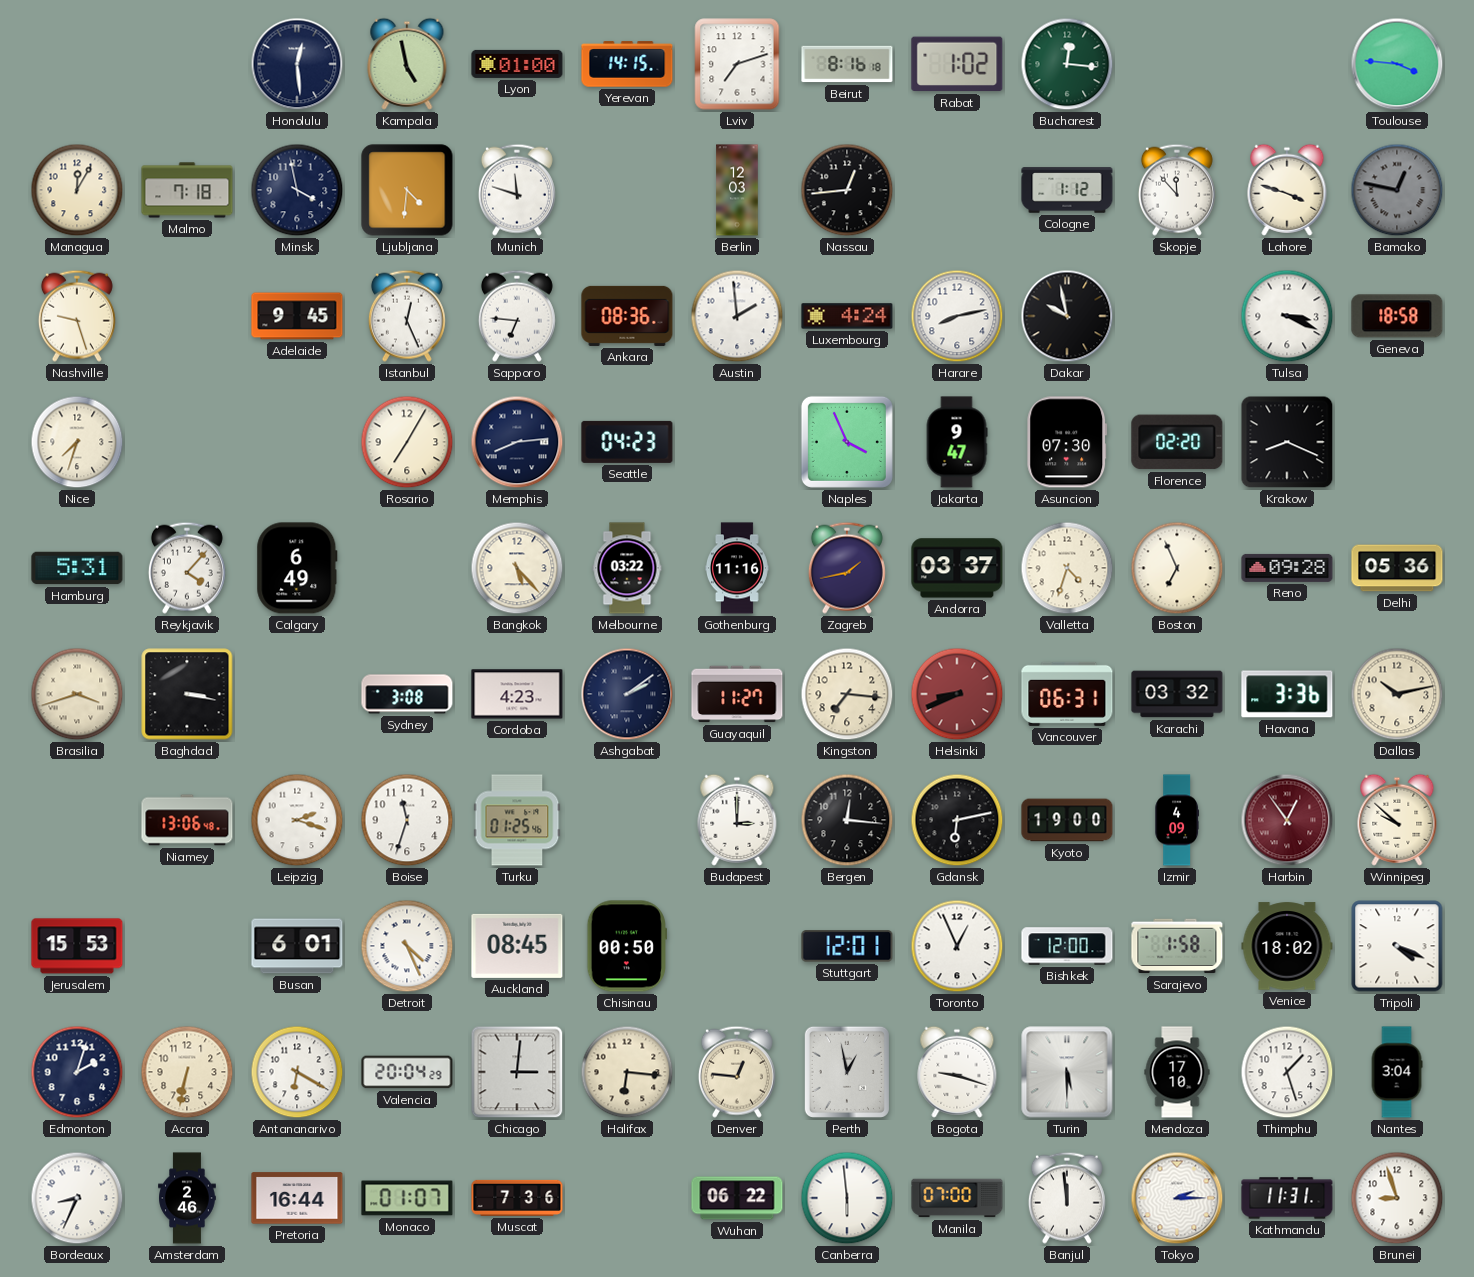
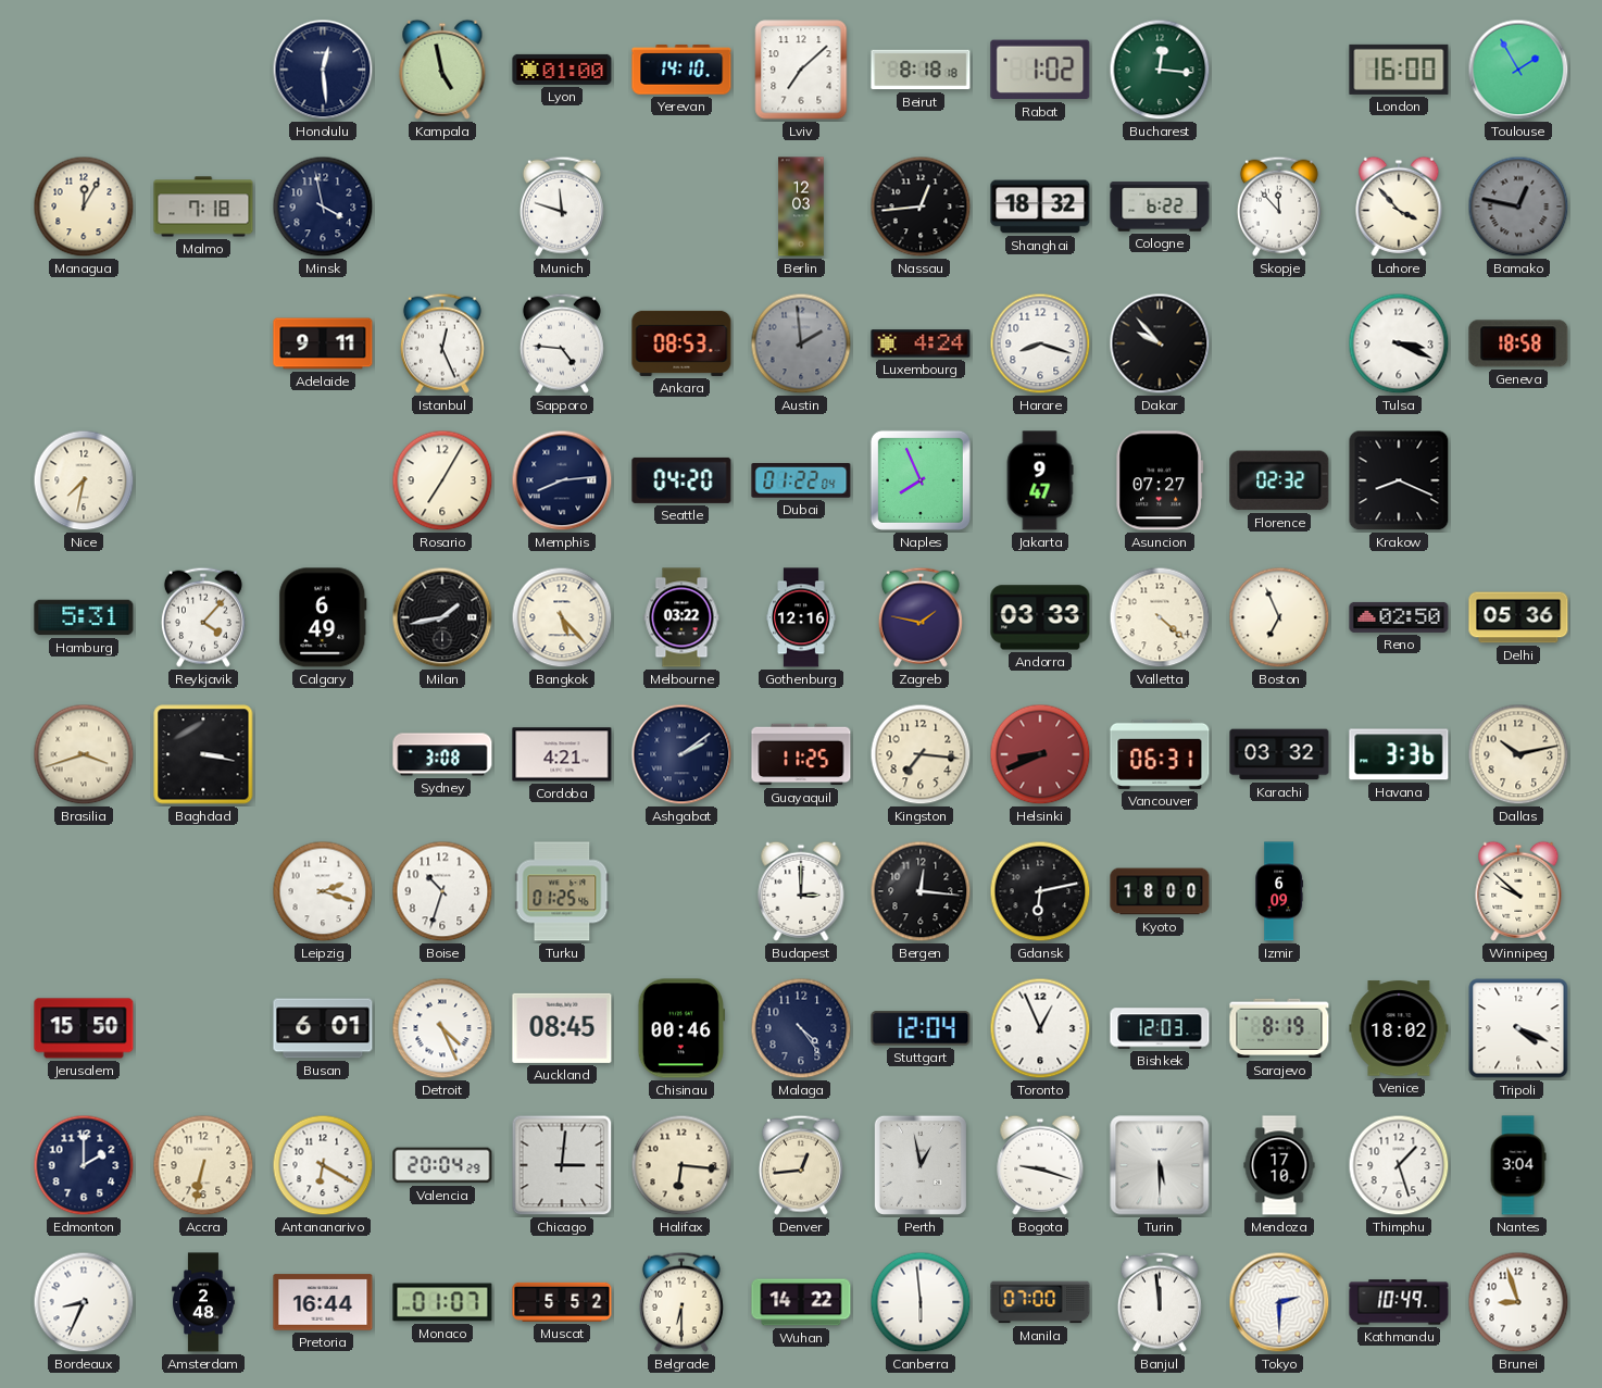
Yerevan: 14:15 -> 14:10 (681, 70)
Lviv: 7:12 -> 7:08 (801, 70)
Beirut: 8:16 -> 8:18 (921, 70)
London: none -> 16:00 (1399, 70)
Toulouse: 3:46 -> 1:55 (1518, 70)
Ljubljana: 4:31 -> none (407, 190)
Shanghai: none -> 18:32 (1040, 207)
Cologne: 1:12 -> 6:22 (1160, 207)
Lahore: 3:48 -> 3:53 (1399, 207)
Nashville: 9:27 -> none (77, 316)
Adelaide: 9:45 -> 9:11 (323, 343)
Sapporo: 6:46 -> 4:46 (562, 343)
Ankara: 08:36 -> 08:53 (681, 343)
Austin dial: white -> grey (801, 343)
Harare: 8:13 -> 8:18 (1040, 343)
Dakar: 9:58 -> 9:53 (1160, 343)
Nice: 7:33 -> 7:32 (84, 480)
Seattle: 04:23 -> 04:20 (681, 480)
Dubai: none -> 01:22 (801, 480)
Naples: 3:56 -> 7:56 (921, 480)
Asuncion: 07:30 -> 07:27 (1160, 480)
Florence: 02:20 -> 02:32 (1279, 480)
Milan: none -> 1:43 (442, 617)
Gothenburg: 11:16 -> 12:16 (802, 617)
Zagreb: 1:43 -> 1:47 (921, 617)
Andorra: 03:37 -> 03:33 (1040, 617)
Valletta: 4:33 -> 4:22 (1160, 617)
Reno: 09:28 -> 02:50 (1399, 617)
Cordoba: 4:23 -> 4:21 (562, 754)
Guayaquil: 11:27 -> 11:25 (801, 754)
Niamey: 13:06 -> none (187, 820)
Boise: 11:33 -> 10:33 (442, 891)
Kyoto: 19:00 -> 18:00 (1160, 891)
Izmir: 4:09 -> 6:09 (1279, 891)
Harbin: 12:54 -> none (1287, 820)
Jerusalem: 15:53 -> 15:50 (84, 1028)
Chisinau: 00:50 -> 00:46 (680, 1028)
Malaga: none -> 4:24 (801, 1028)
Stuttgart: 12:01 -> 12:04 (921, 1028)
Bishkek: 12:00 -> 12:03 (1160, 1028)
Sarajevo: 1:58 -> 8:19 (1279, 1028)
Edmonton: 2:03 -> 2:00 (84, 1165)
Denver: 12:46 -> 12:44 (801, 1165)
Amsterdam: 2:46 -> 2:48 (203, 1302)
Muscat: 7:36 -> 5:52 (562, 1302)
Belgrade: none -> 6:30 (681, 1302)
Wuhan: 06:22 -> 14:22 (801, 1302)
Tokyo: 2:15 -> 2:30 (1279, 1302)
Kathmandu: 11:31 -> 10:49 (1399, 1302)
